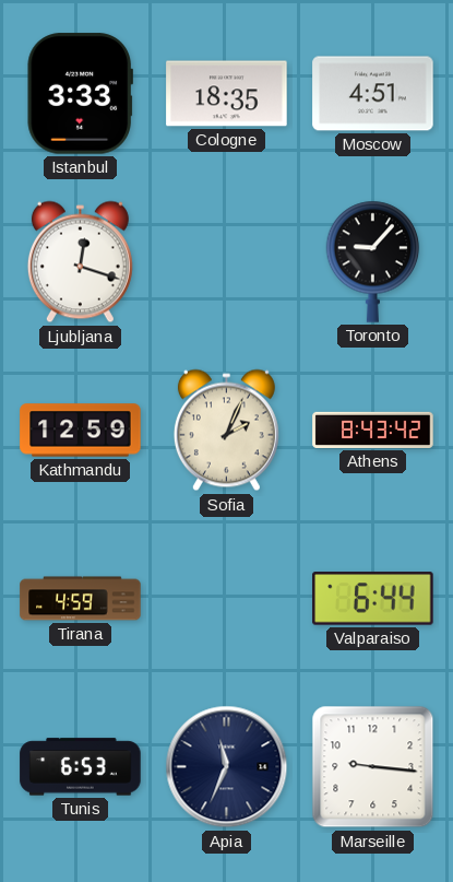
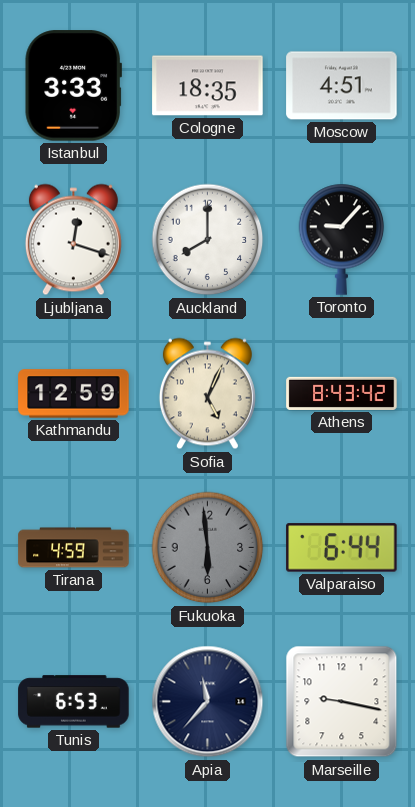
Auckland: none -> 8:00 (208, 240)
Sofia: 2:04 -> 5:04 (207, 394)
Fukuoka: none -> 5:59 (208, 548)
Apia: 11:34 -> 11:37 (208, 702)
Marseille: 9:16 -> 9:17 (342, 702)
